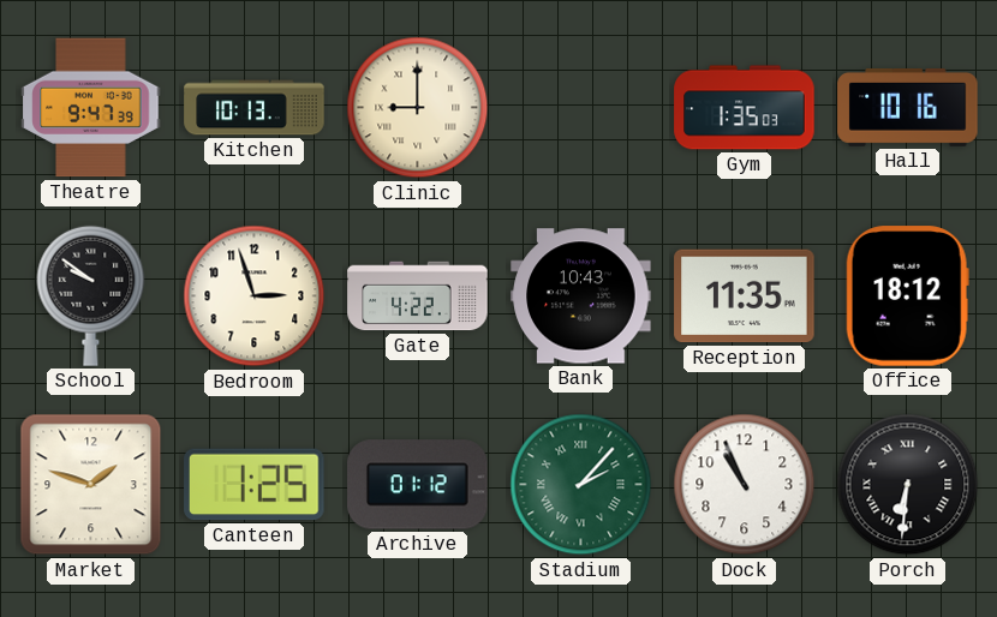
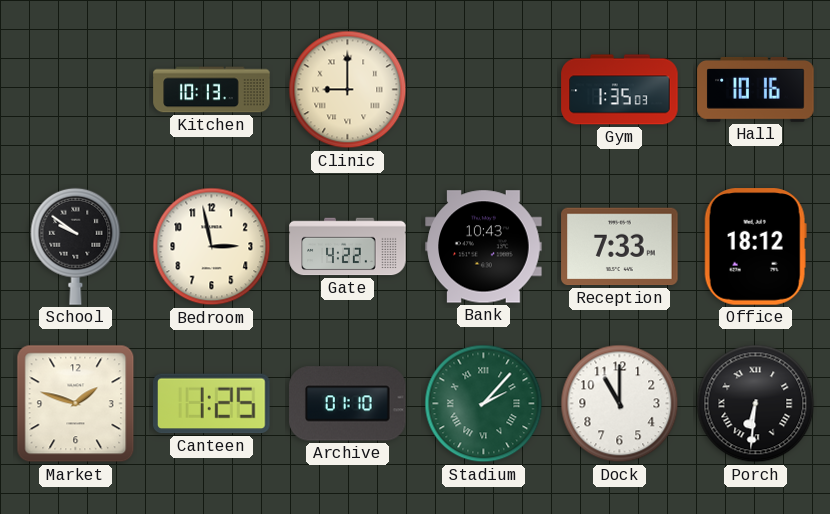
Theatre: 9:47 -> none (91, 108)
Bedroom: 2:57 -> 2:58 (212, 247)
Reception: 11:35 -> 7:33 (620, 247)
Archive: 01:12 -> 01:10 (348, 404)
Dock: 10:56 -> 11:00 (620, 404)
